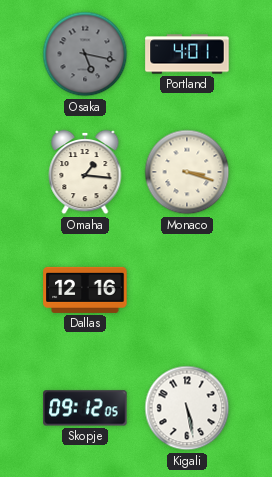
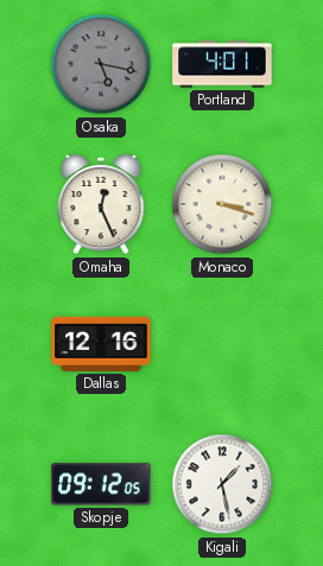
Omaha: 1:16 -> 12:26 (101, 204)
Kigali: 5:28 -> 1:28 (222, 484)
